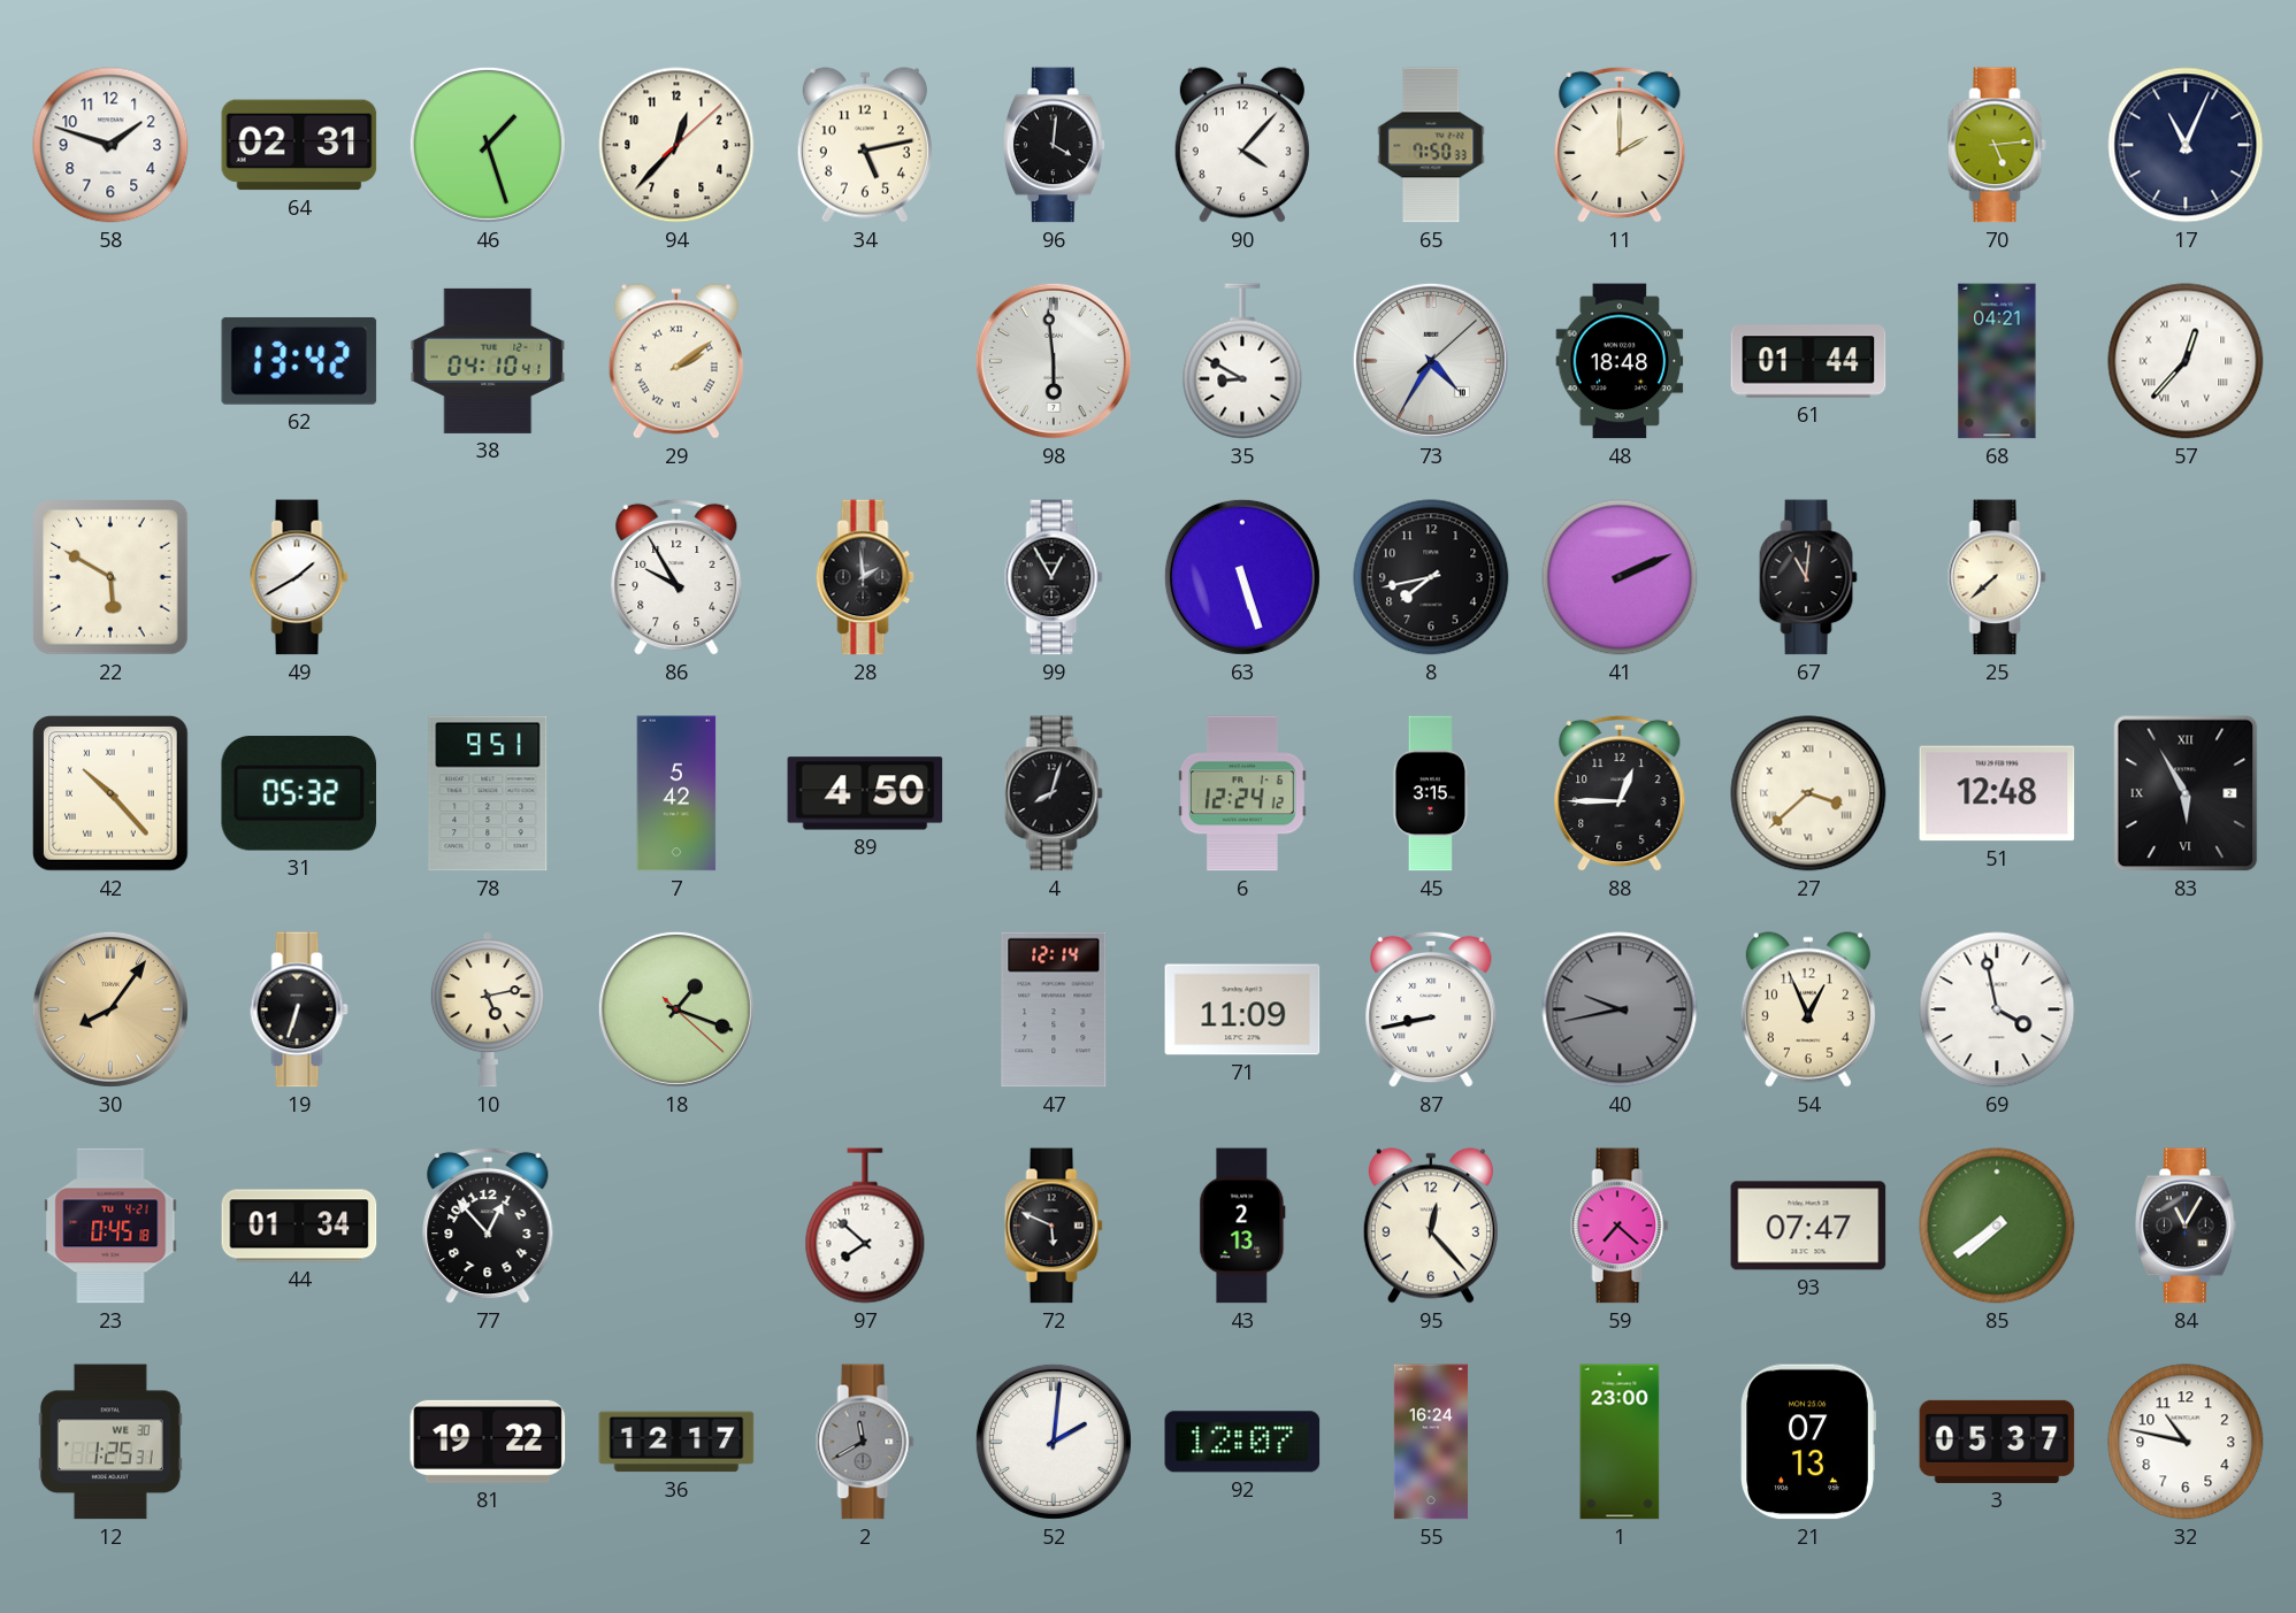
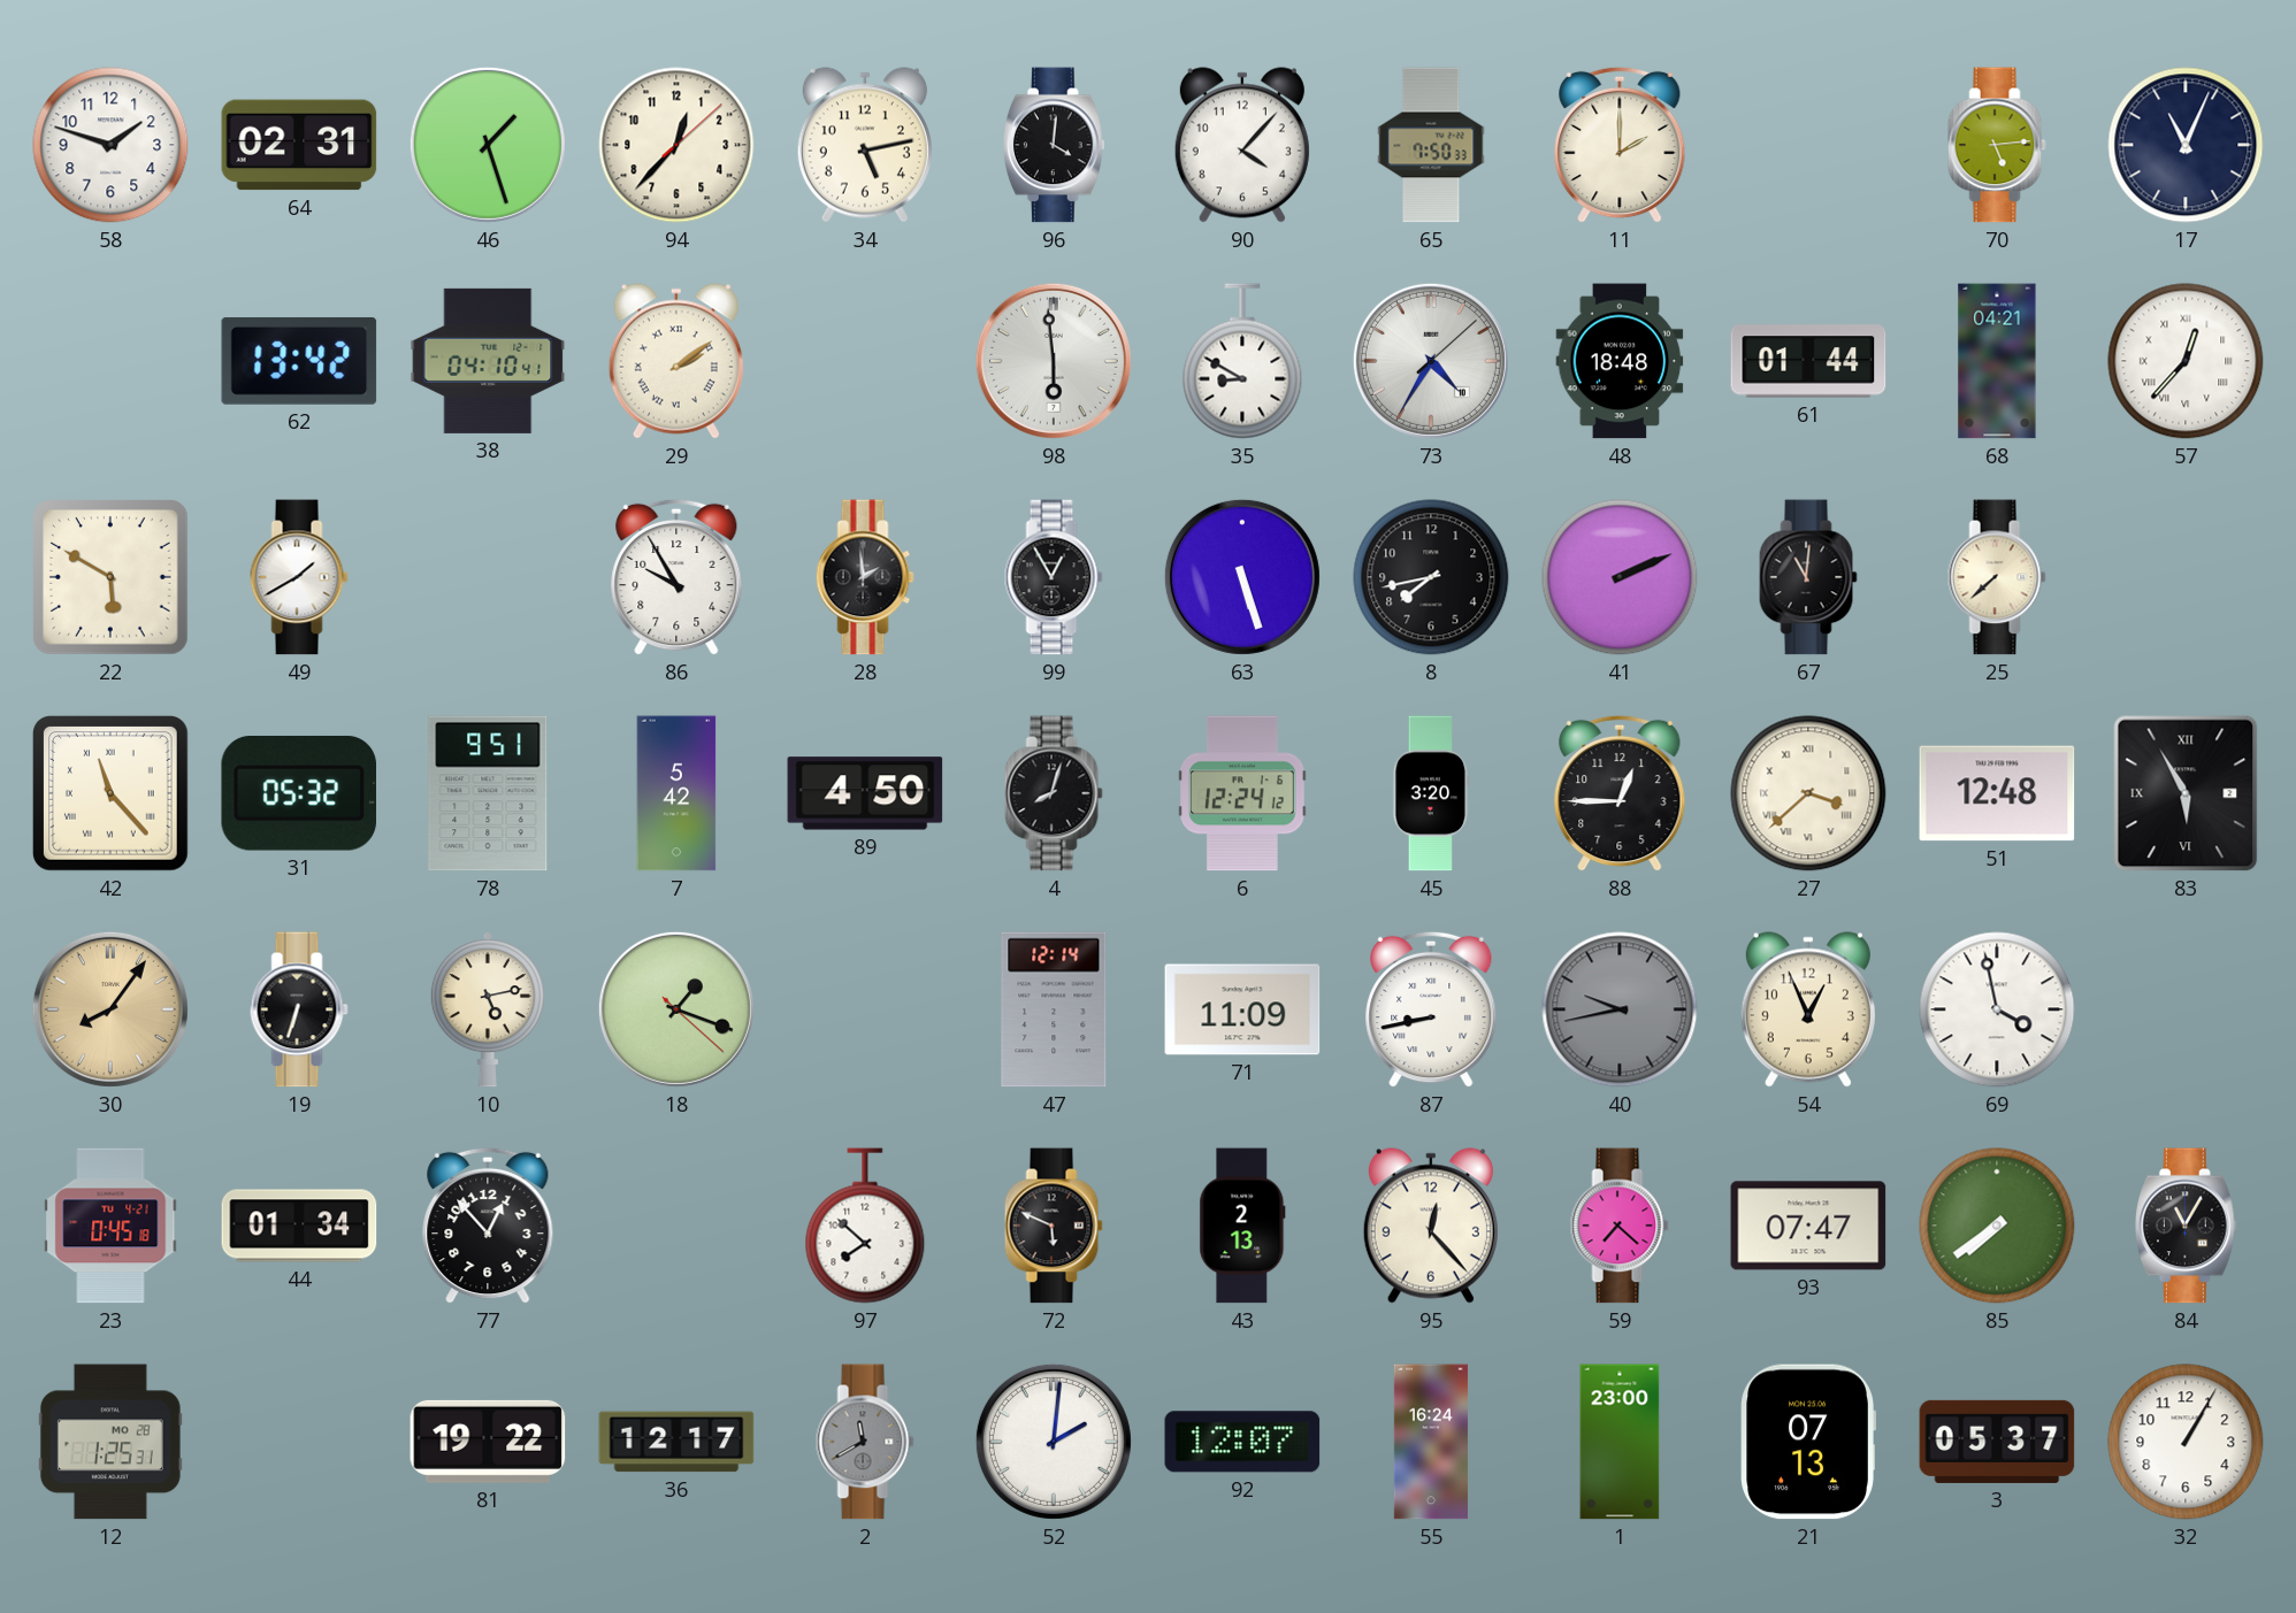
42: 10:23 -> 11:23 (112, 794)
45: 3:15 -> 3:20 (1431, 793)
12 date: WE 30 -> MO 28 (110, 1442)
32: 10:47 -> 1:05 (2186, 1442)
